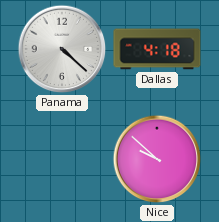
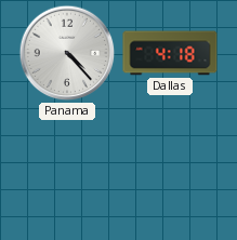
Panama: 4:22 -> 4:23 (67, 53)
Nice: 9:52 -> none (157, 159)
